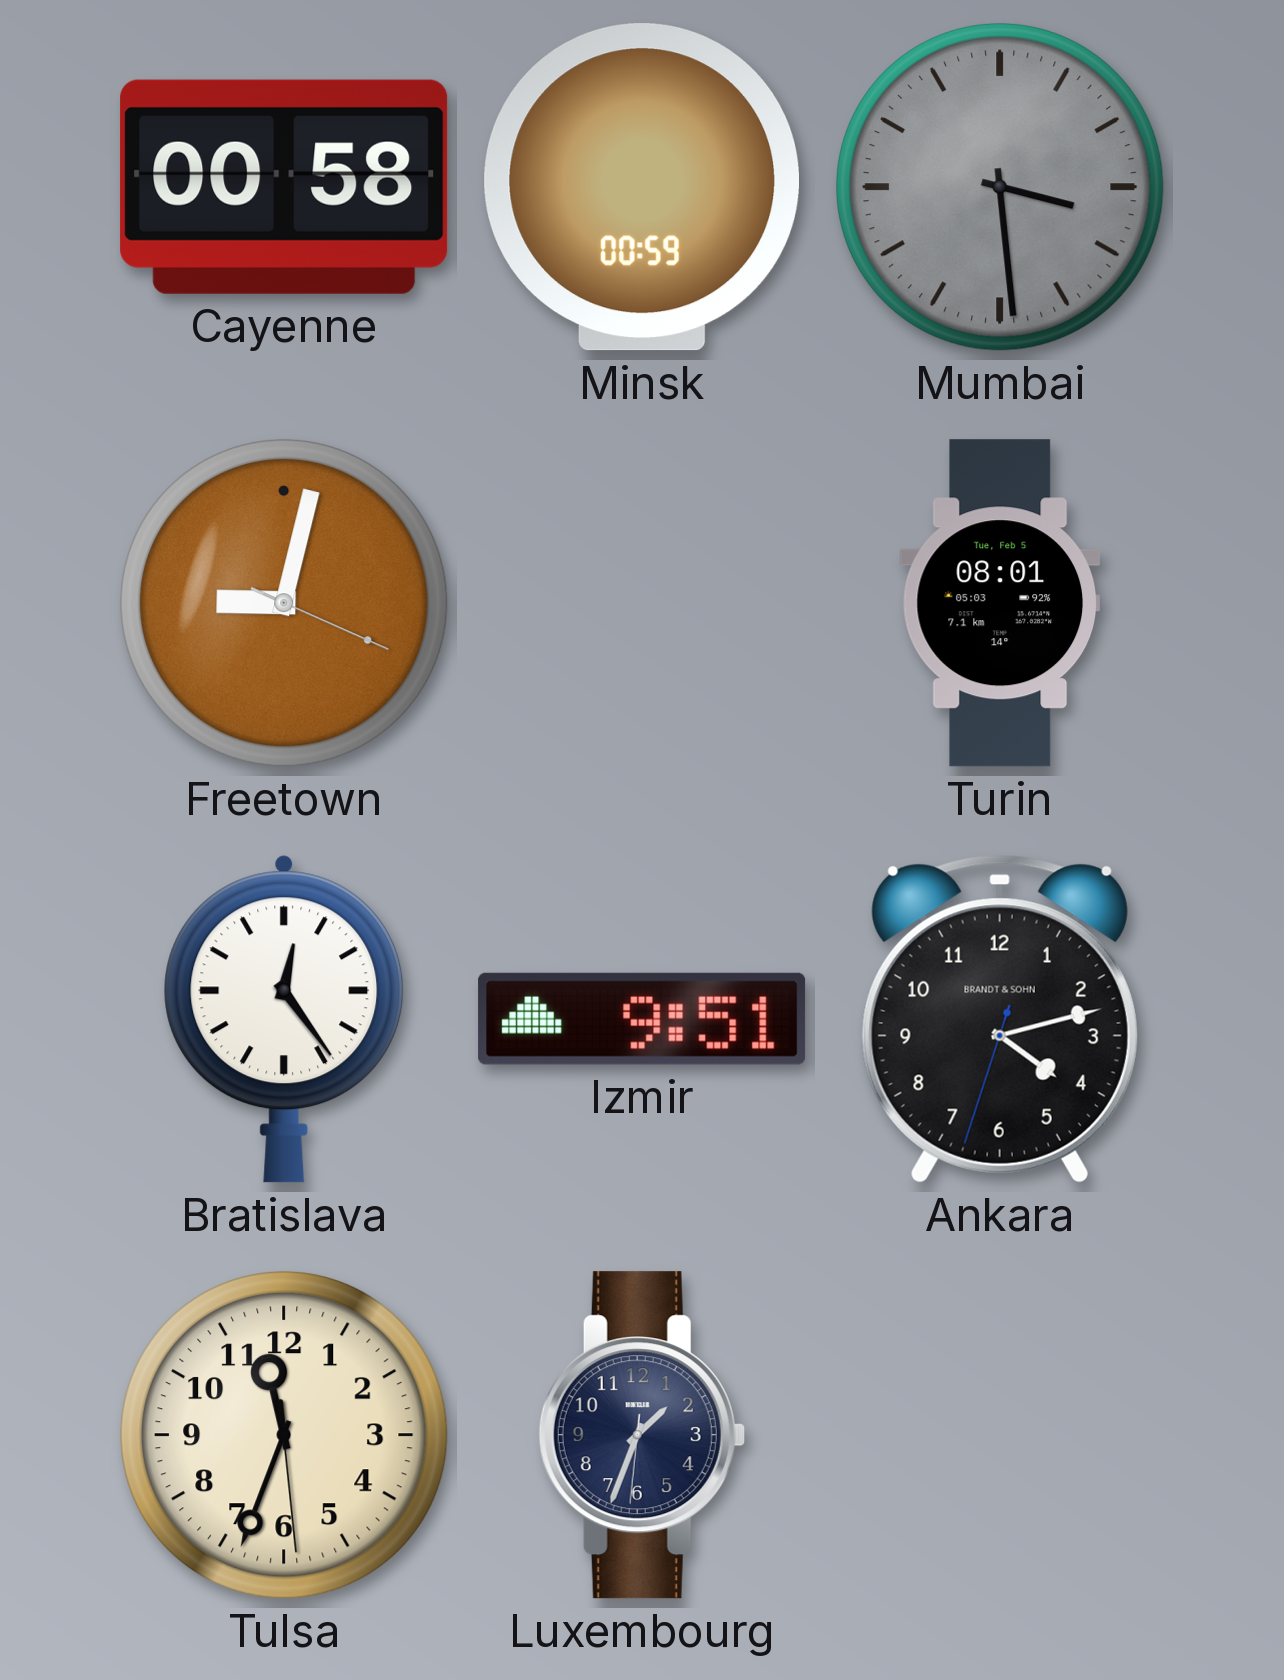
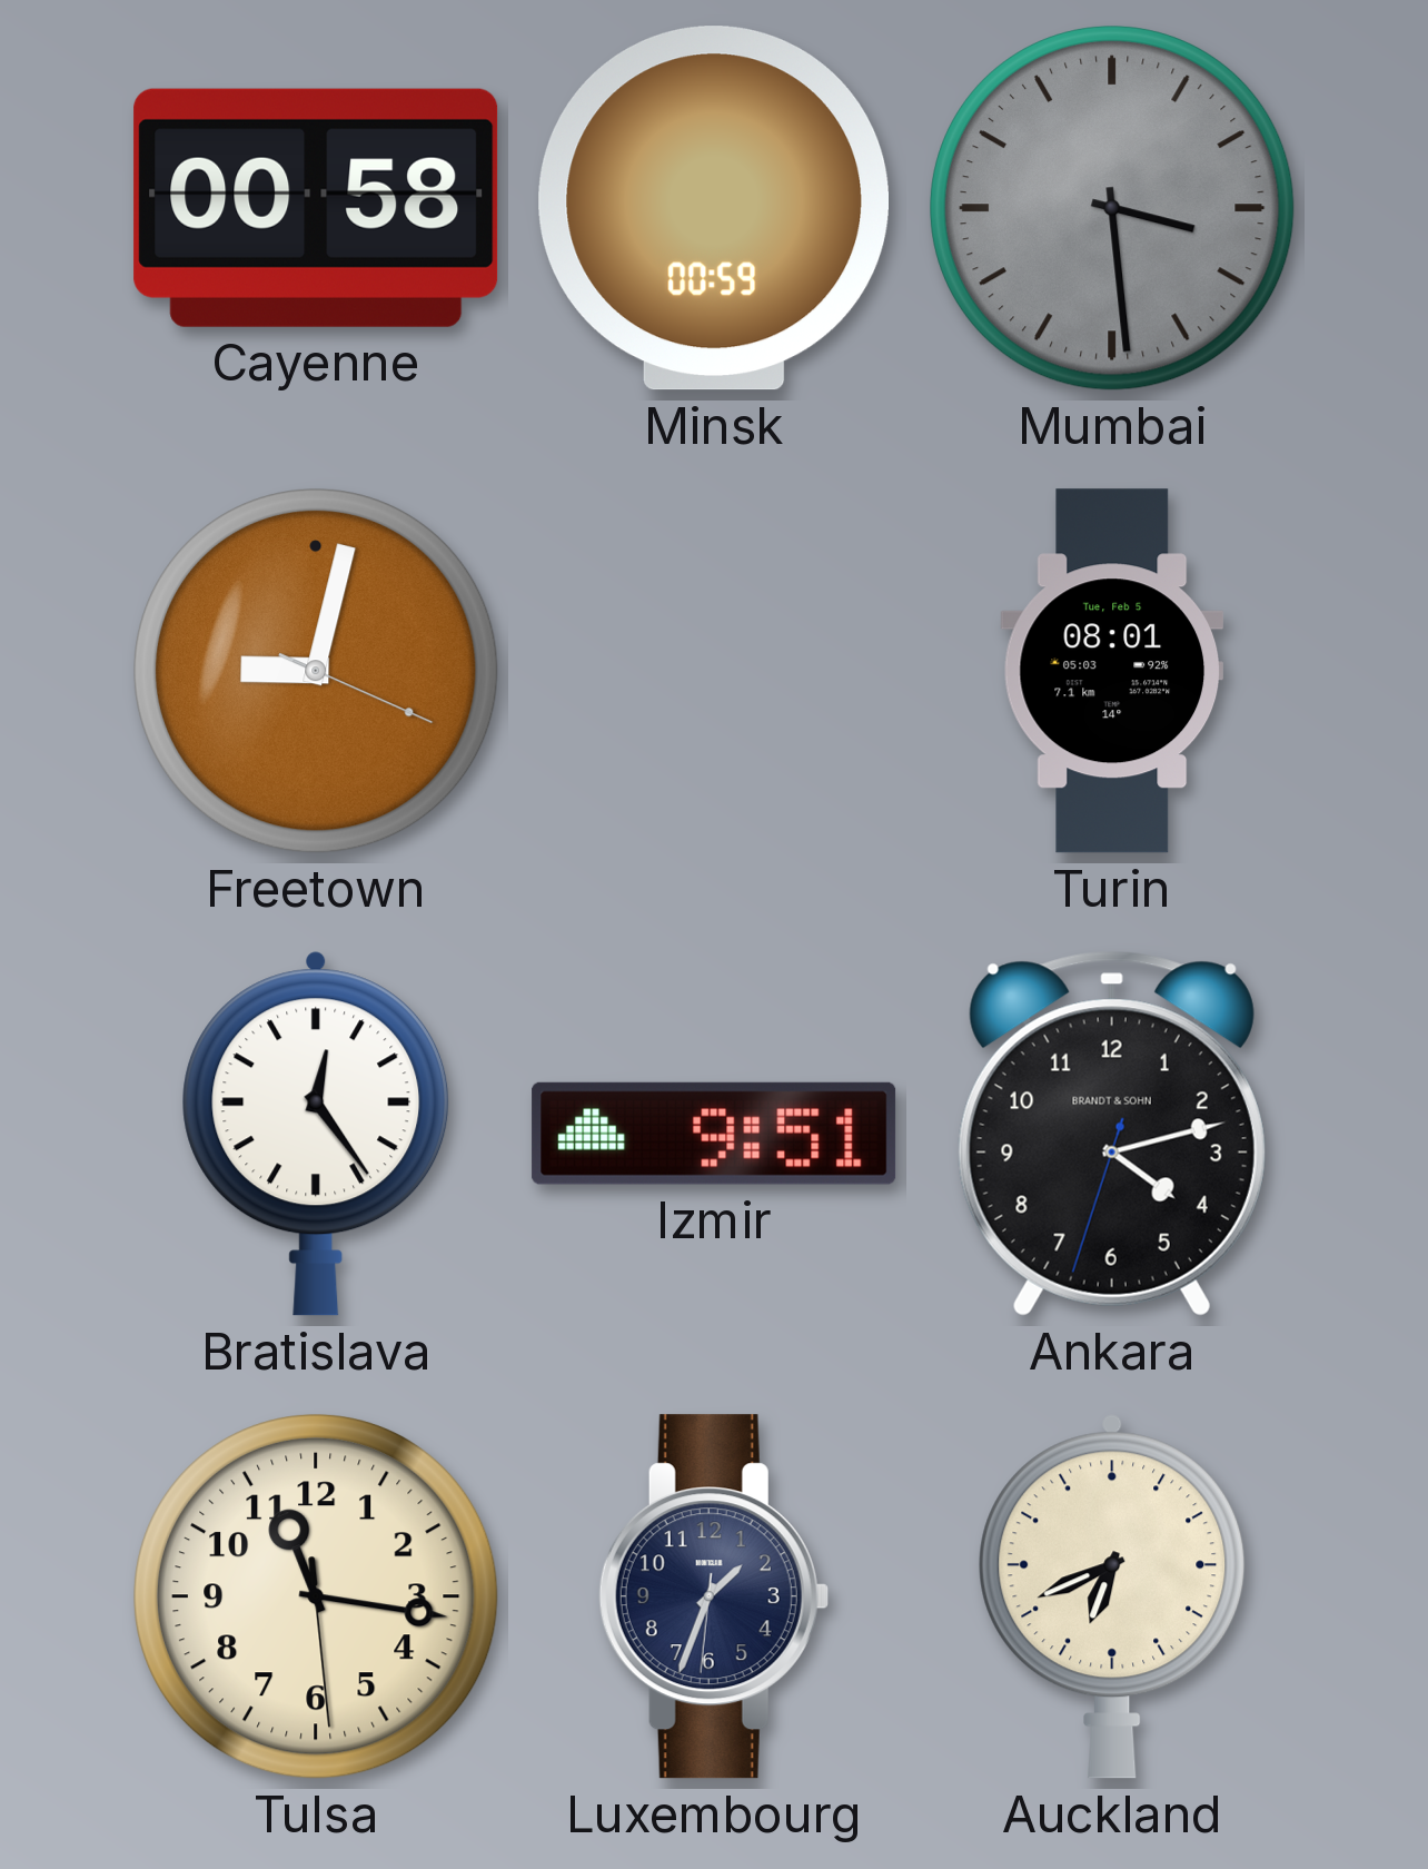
Tulsa: 11:33 -> 11:16 (317, 1598)
Auckland: none -> 6:41 (1112, 1596)
